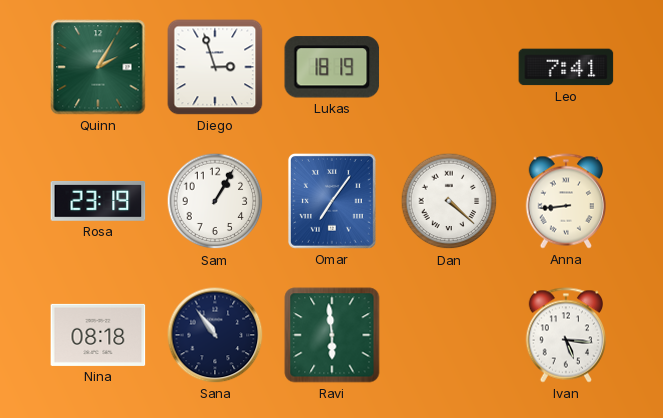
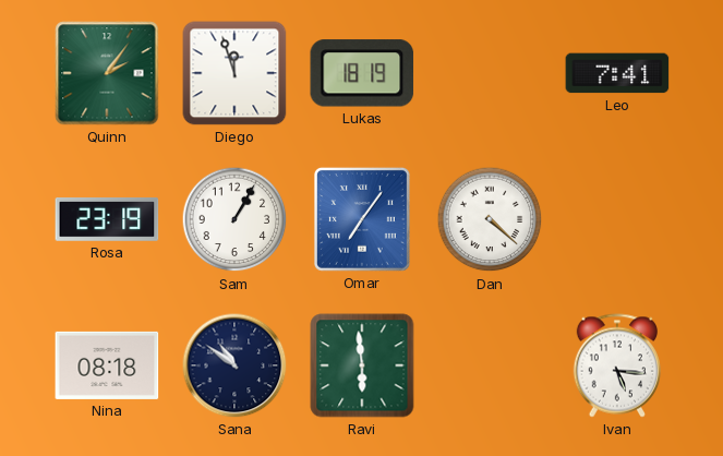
Quinn: 2:05 -> 2:06 (107, 73)
Diego: 2:57 -> 11:57 (234, 73)
Anna: 8:44 -> none (565, 201)
Sana: 10:54 -> 10:51 (234, 365)
